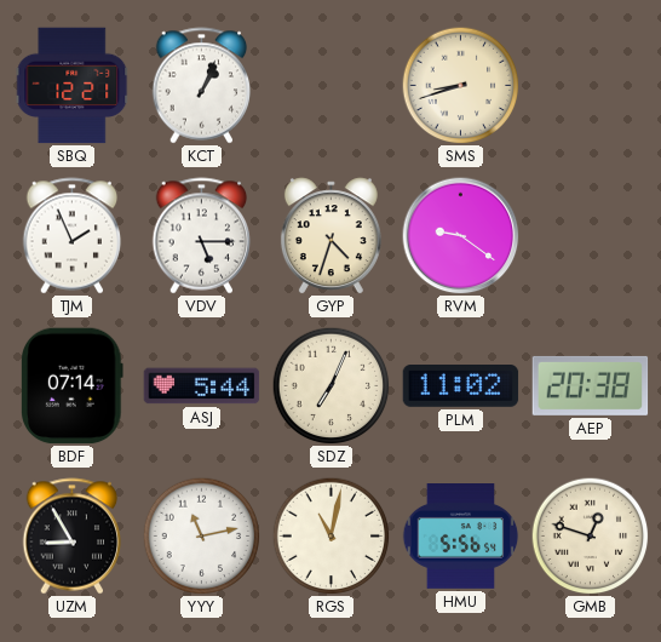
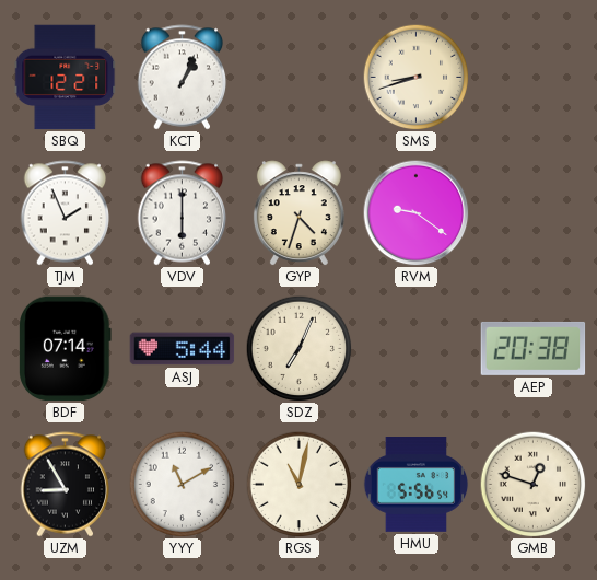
VDV: 5:15 -> 6:00 (183, 213)
PLM: 11:02 -> none (461, 386)
YYY: 11:13 -> 11:10 (182, 484)
